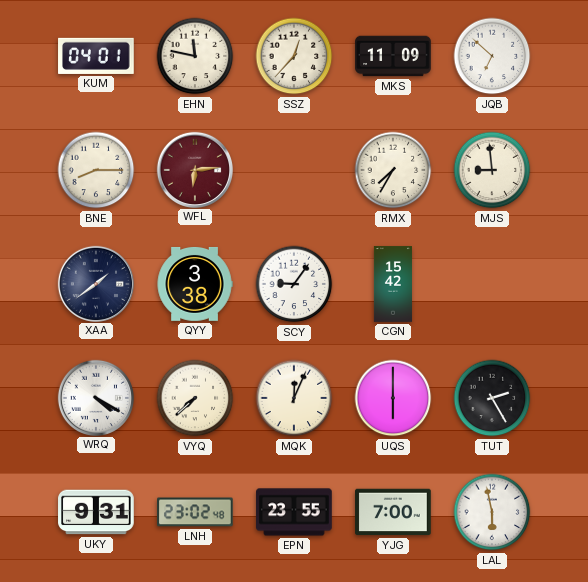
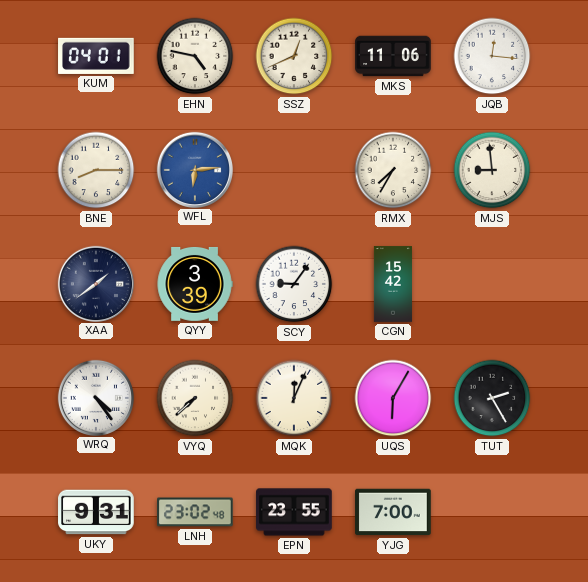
EHN: 11:47 -> 4:47 (195, 56)
SSZ: 12:37 -> 12:41 (294, 56)
MKS: 11:09 -> 11:06 (393, 56)
JQB: 6:52 -> 12:16 (492, 56)
WFL dial: burgundy -> blue (194, 169)
QYY: 3:38 -> 3:39 (195, 284)
WRQ: 4:20 -> 4:24 (95, 397)
UQS: 6:00 -> 6:05 (393, 398)
LAL: 5:58 -> none (492, 512)
